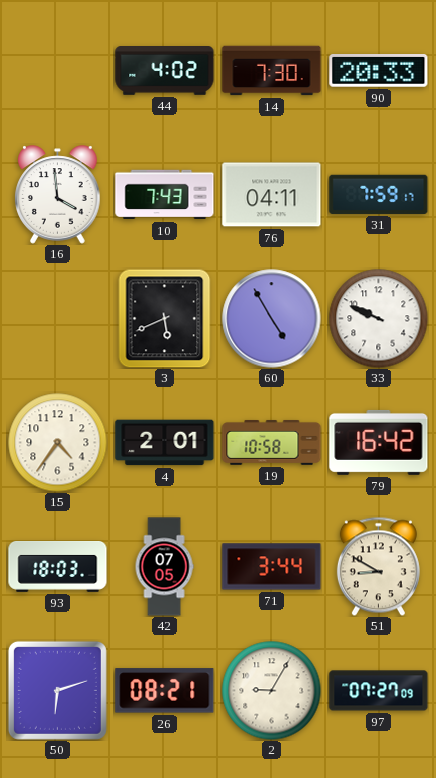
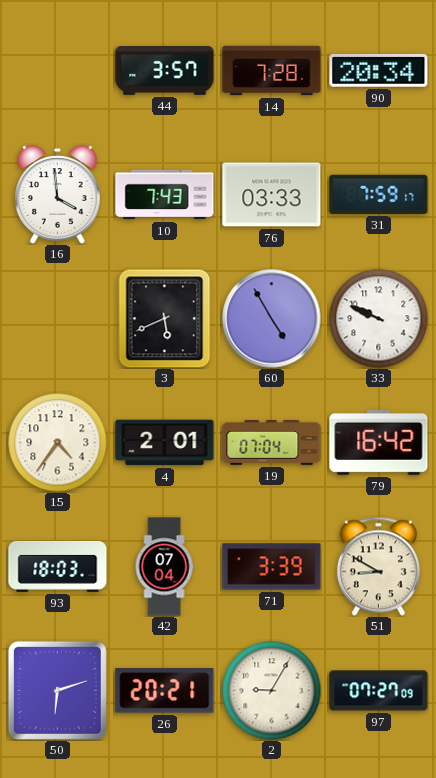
44: 4:02 -> 3:57 (165, 71)
14: 7:30 -> 7:28 (272, 71)
90: 20:33 -> 20:34 (379, 71)
76: 04:11 -> 03:33 (272, 195)
19: 10:58 -> 07:04 (272, 442)
42: 07:05 -> 07:04 (164, 567)
71: 3:44 -> 3:39 (272, 567)
26: 08:21 -> 20:21 (165, 691)
